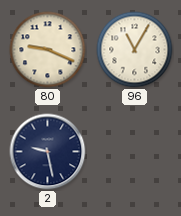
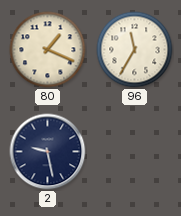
80: 9:19 -> 1:19 (48, 50)
96: 11:05 -> 11:35 (135, 50)
